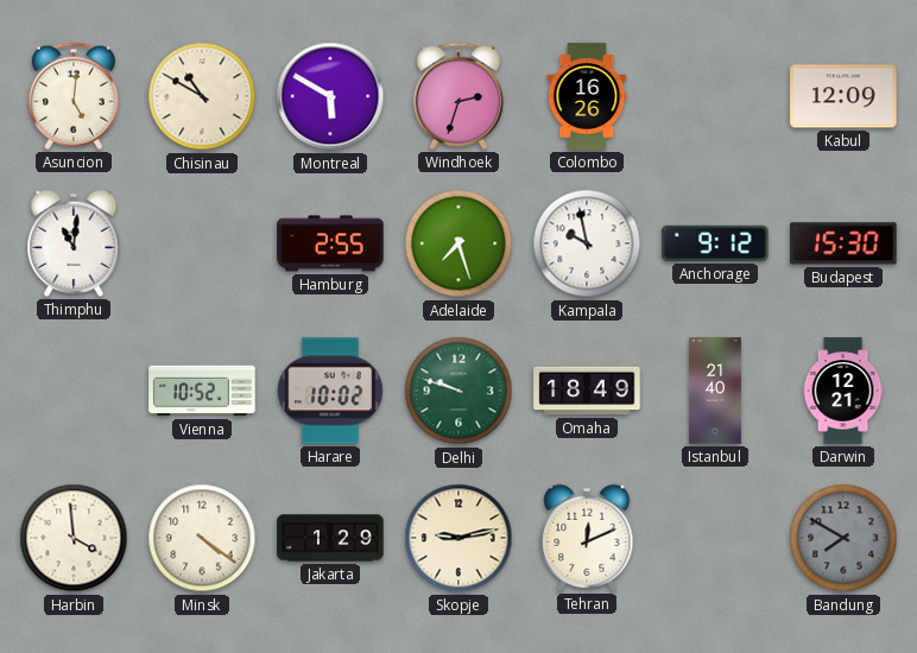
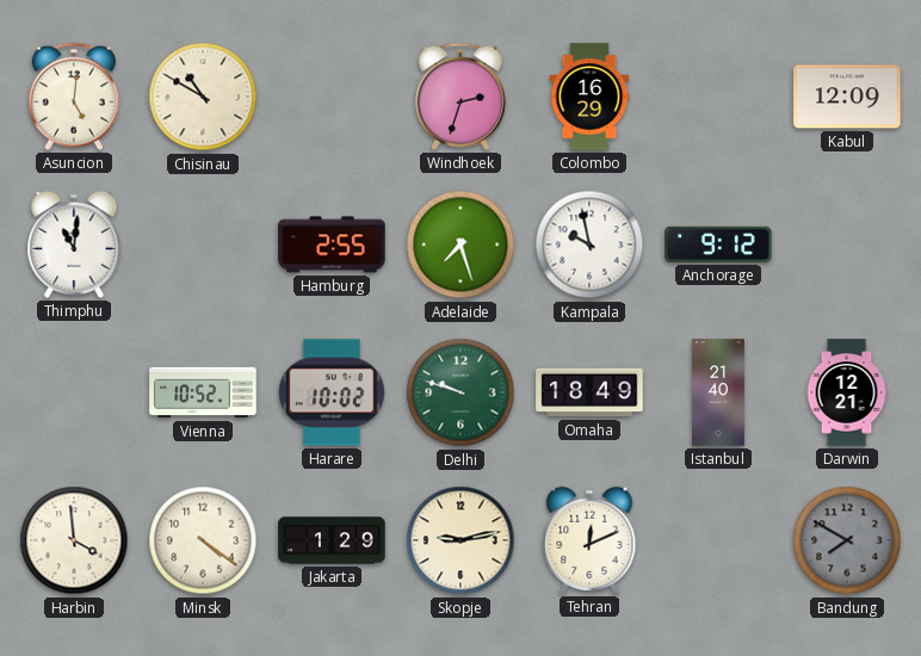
Montreal: 5:50 -> none (330, 96)
Colombo: 16:26 -> 16:29 (589, 97)
Budapest: 15:30 -> none (843, 243)
